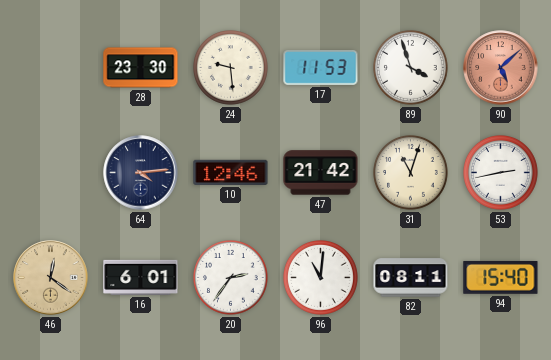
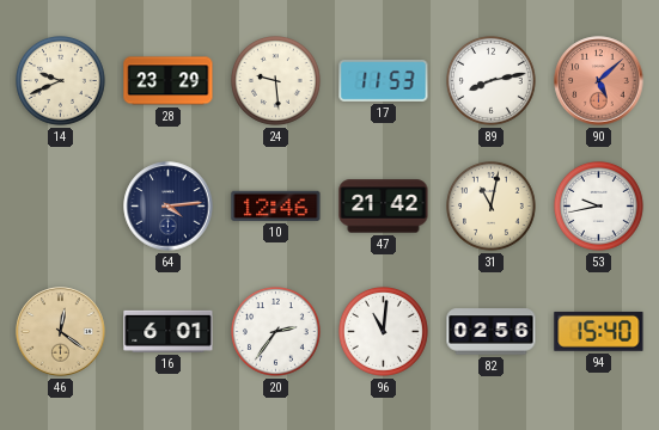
14: none -> 9:41 (61, 81)
28: 23:30 -> 23:29 (169, 81)
89: 3:57 -> 8:13 (492, 81)
31: 11:03 -> 11:02 (492, 207)
53: 2:43 -> 9:43 (599, 207)
82: 08:11 -> 02:56 (492, 332)
